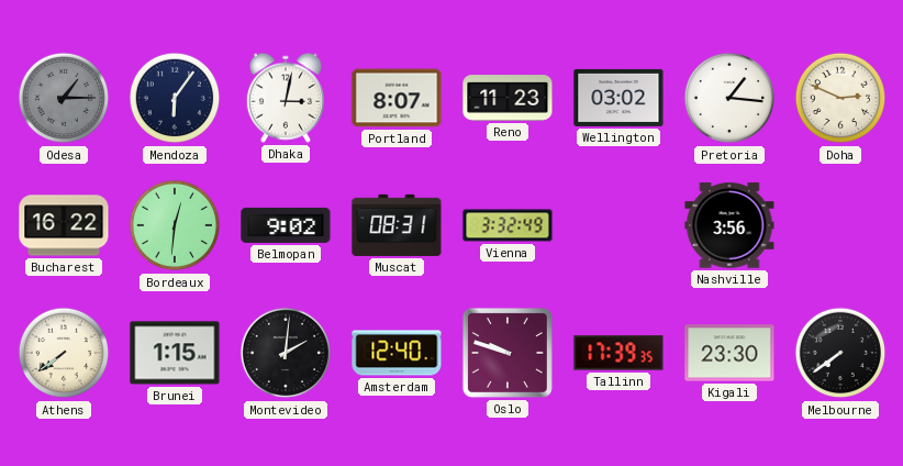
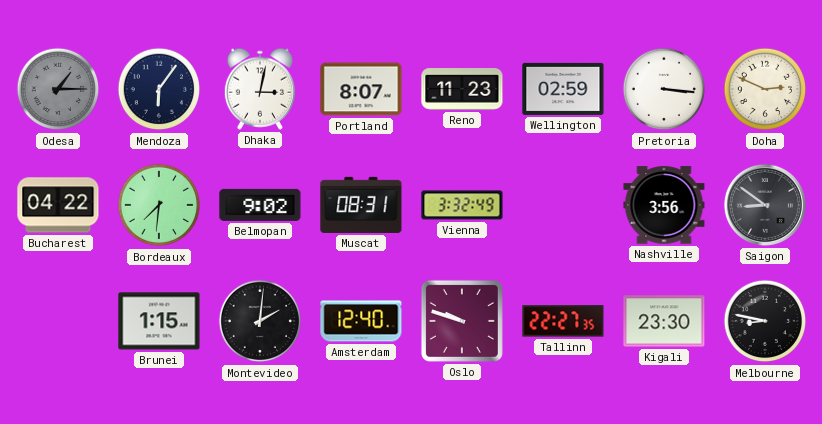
Wellington: 03:02 -> 02:59 (563, 89)
Pretoria: 1:16 -> 3:16 (664, 89)
Bucharest: 16:22 -> 04:22 (58, 205)
Bordeaux: 12:31 -> 7:31 (159, 205)
Saigon: none -> 8:51 (765, 205)
Athens: 7:39 -> none (64, 353)
Tallinn: 17:39 -> 22:27 (563, 321)
Melbourne: 7:39 -> 8:47 (765, 321)
